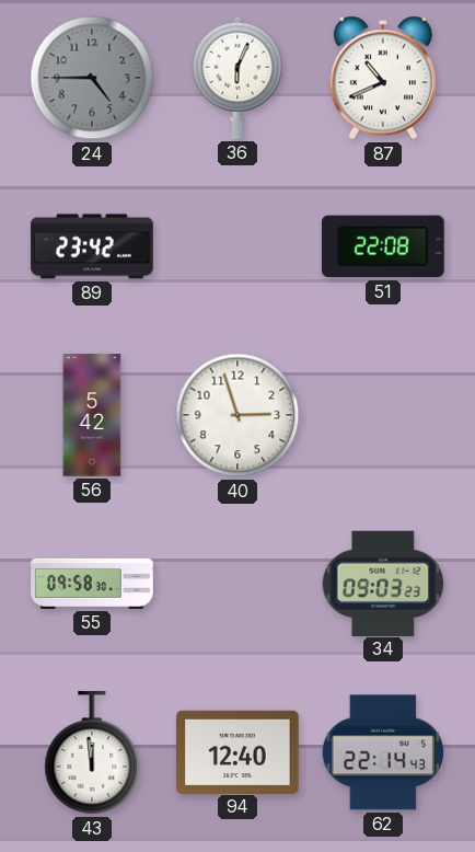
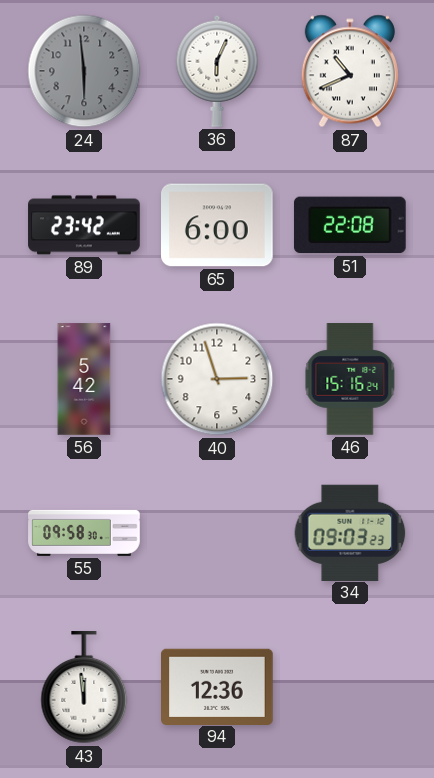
24: 4:45 -> 5:59 (84, 71)
65: none -> 6:00 (218, 225)
46: none -> 15:16 (350, 379)
94: 12:40 -> 12:36 (218, 686)
62: 22:14 -> none (382, 752)
